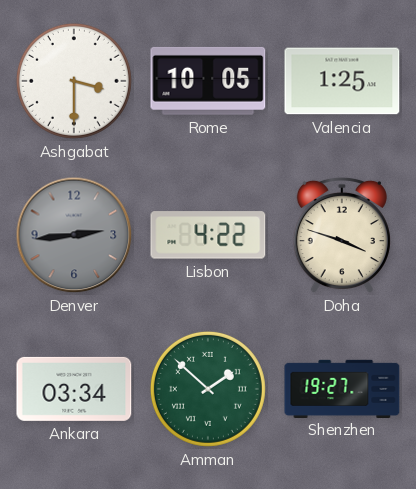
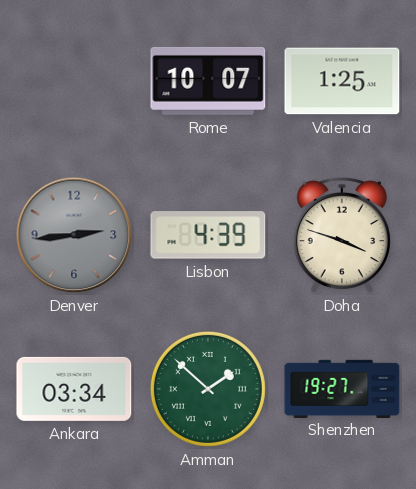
Ashgabat: 3:30 -> none (74, 81)
Rome: 10:05 -> 10:07 (208, 81)
Lisbon: 4:22 -> 4:39 (208, 235)
